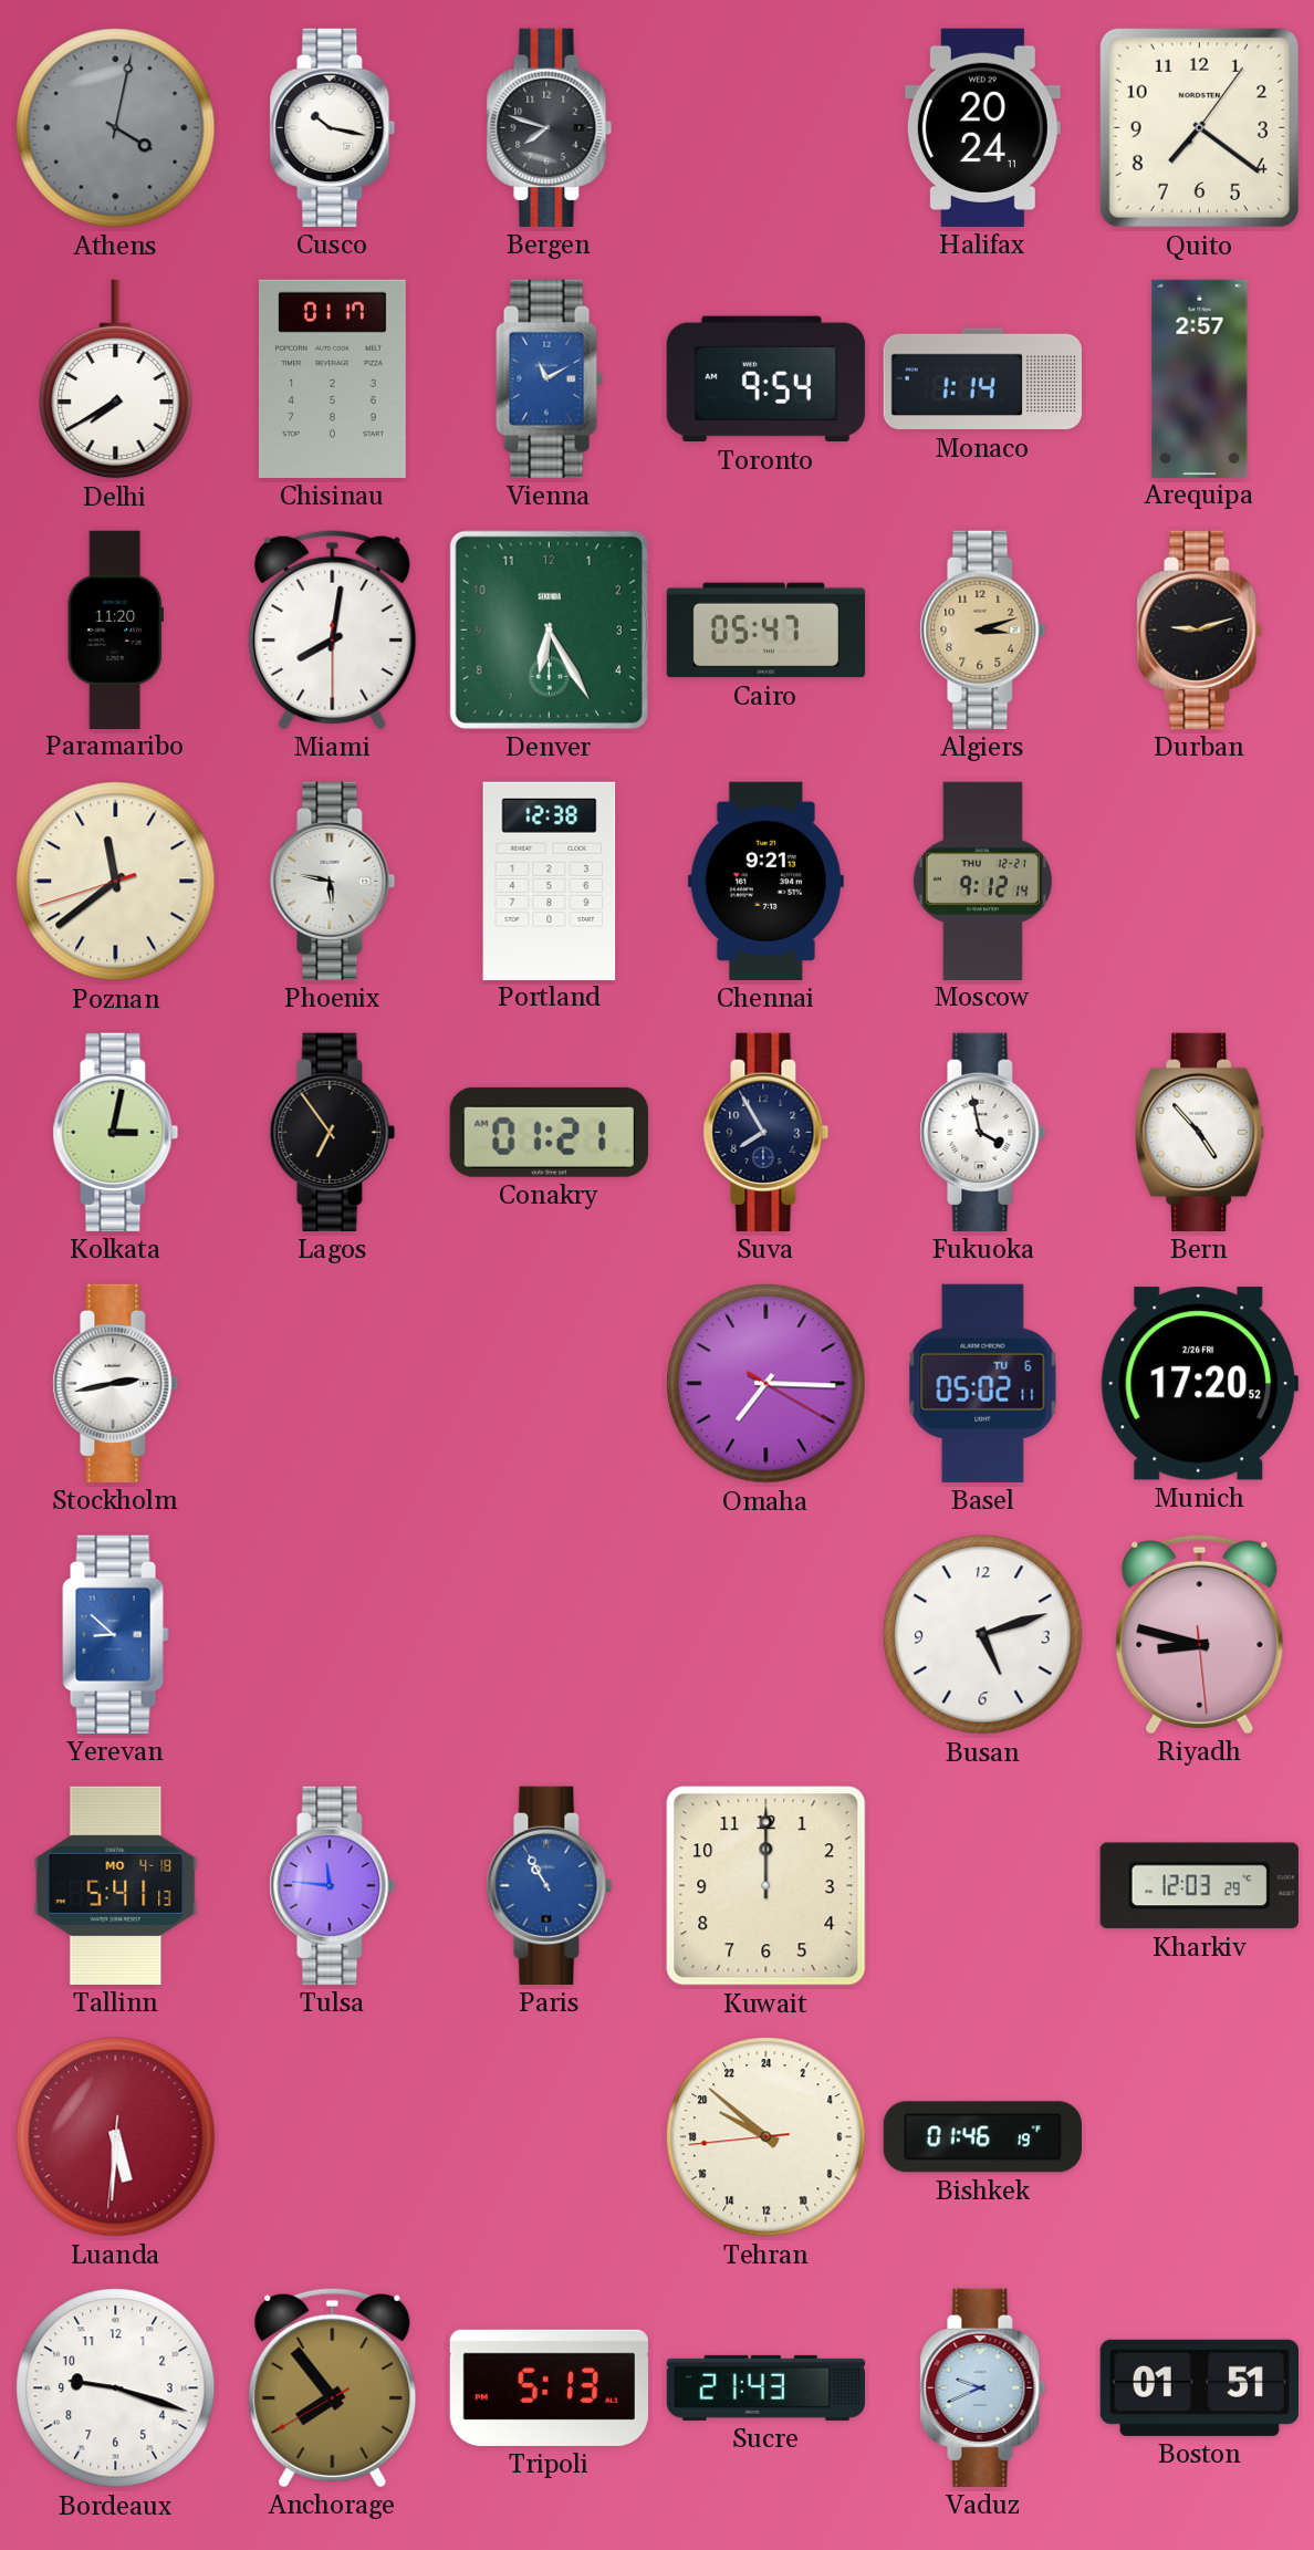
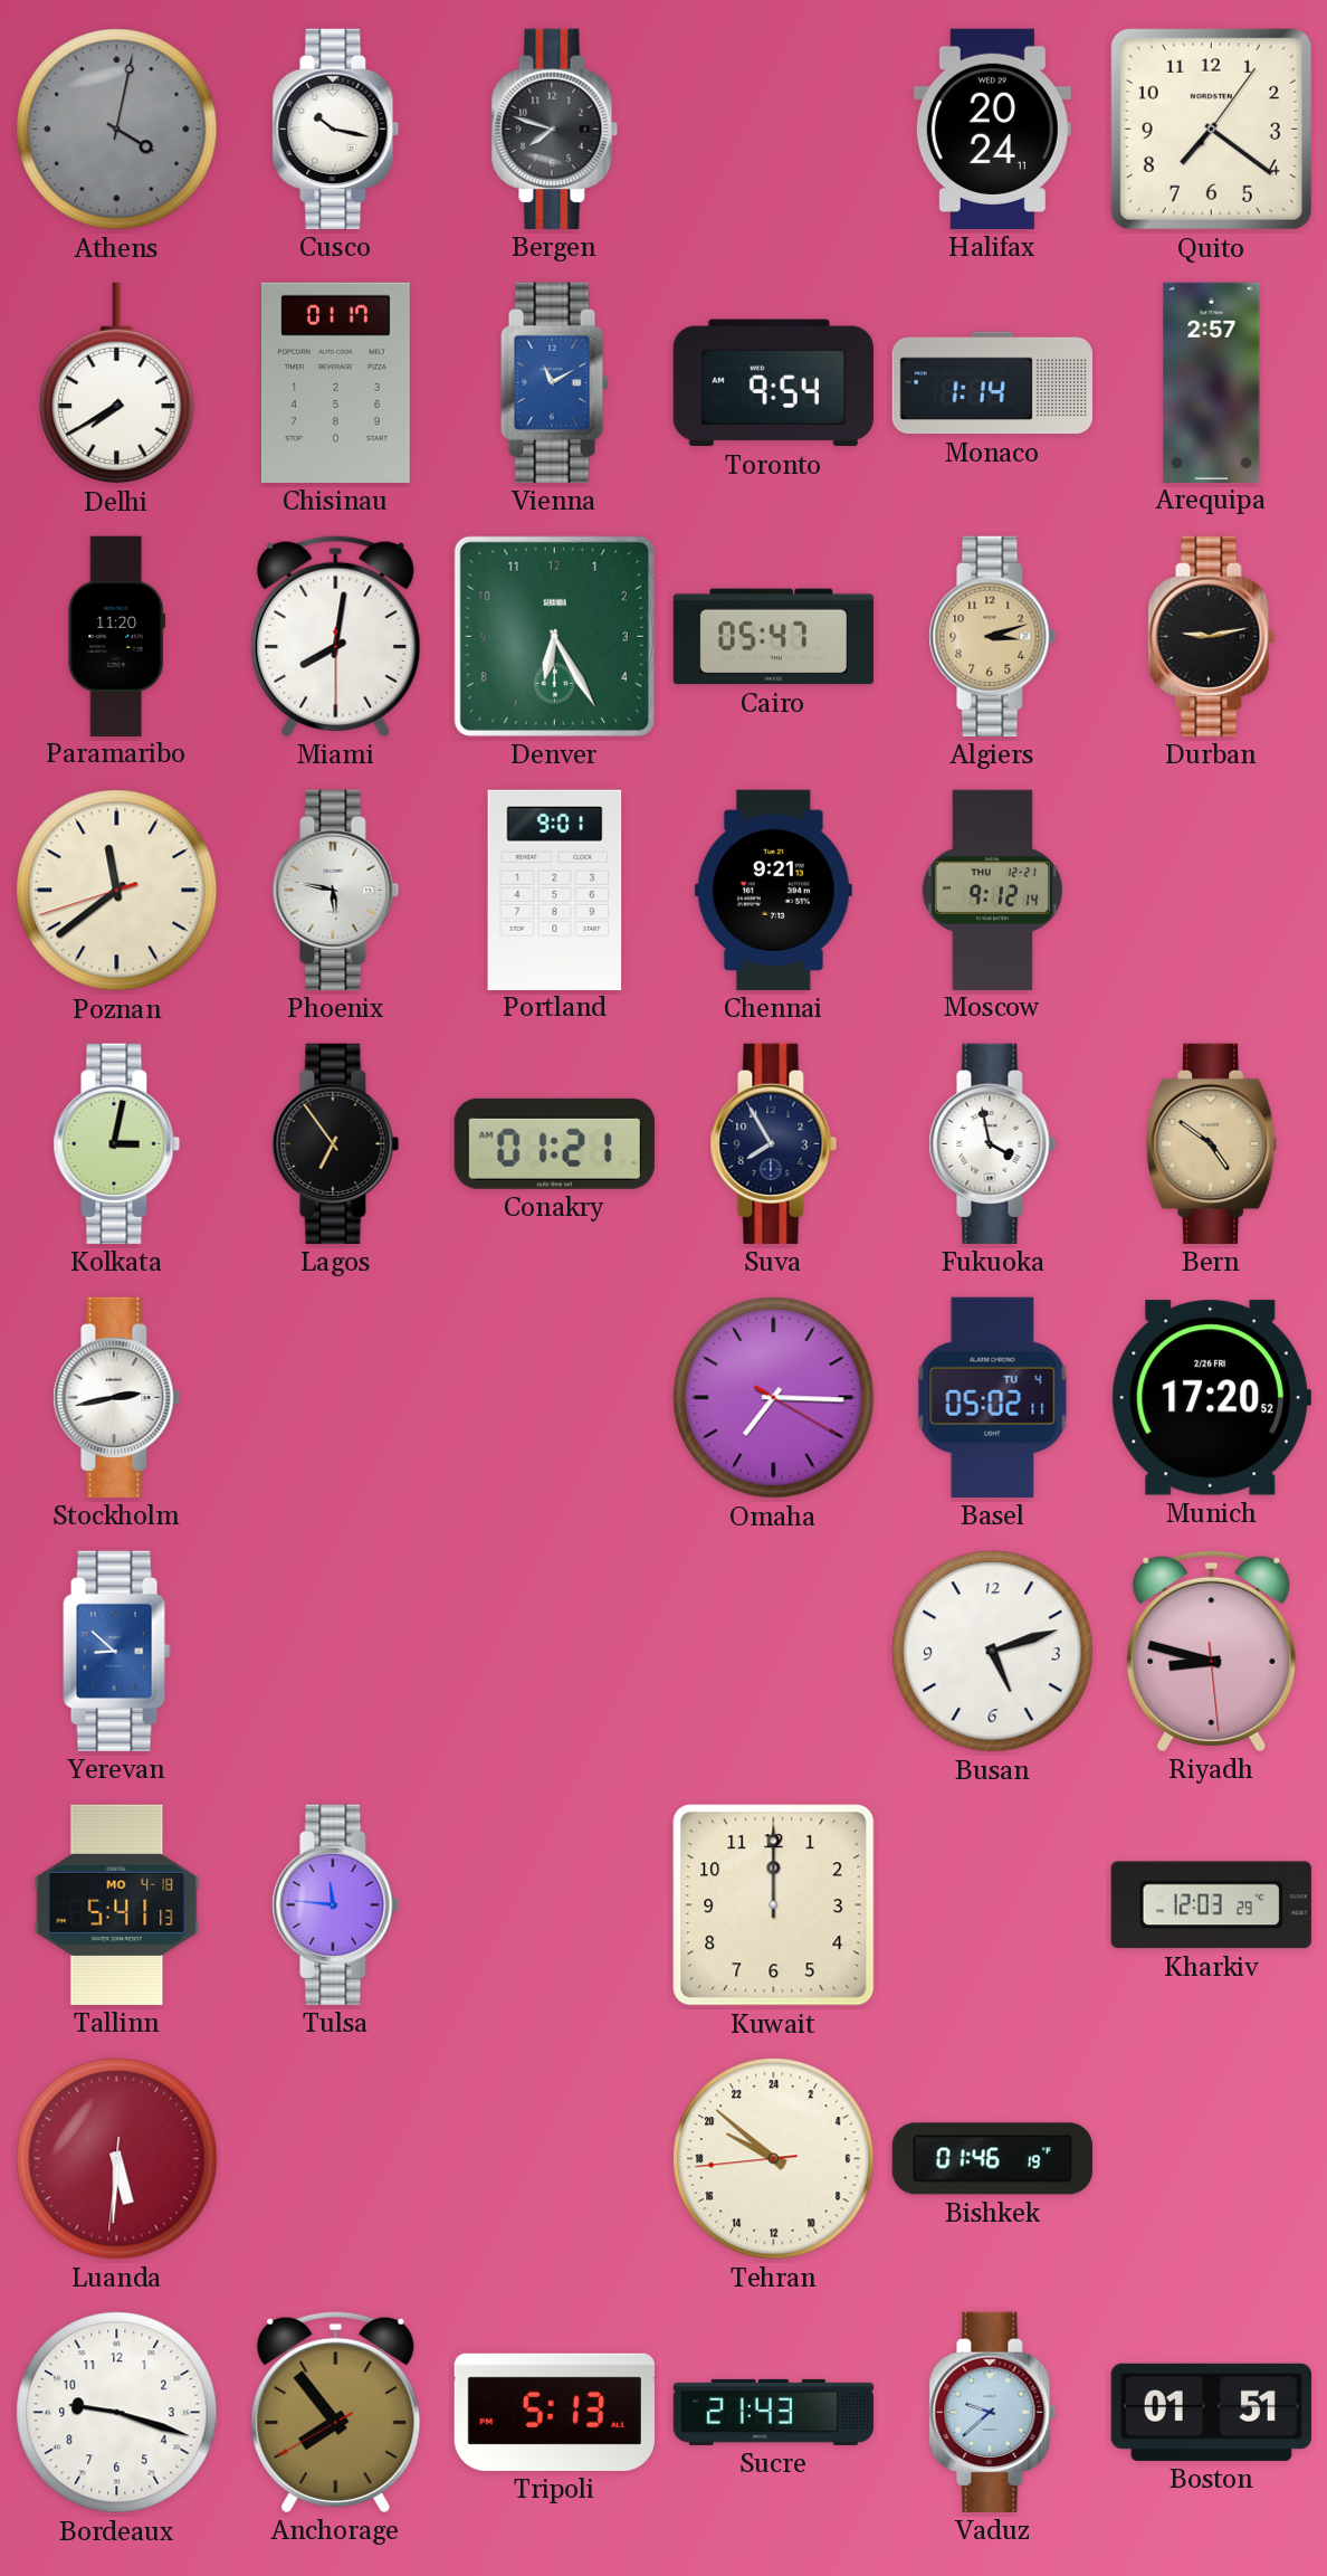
Durban: 9:12 -> 9:13 (1212, 636)
Portland: 12:38 -> 9:01 (555, 890)
Bern: 4:53 -> 4:51 (1212, 1143)
Bern dial: white -> champagne (1212, 1143)
Basel date: TU 6 -> TU 4 (993, 1397)
Paris: 10:55 -> none (550, 1885)
Vaduz: 9:41 -> 9:38 (993, 2412)
